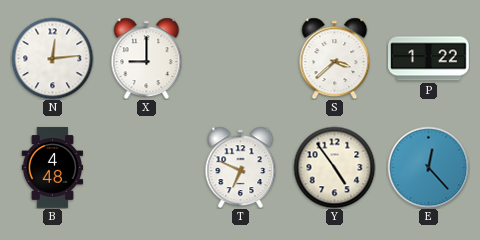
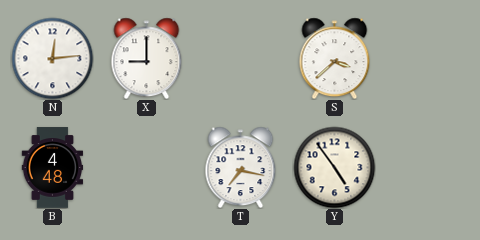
P: 1:22 -> none (429, 59)
T: 6:49 -> 7:17 (241, 167)
E: 12:23 -> none (428, 167)
